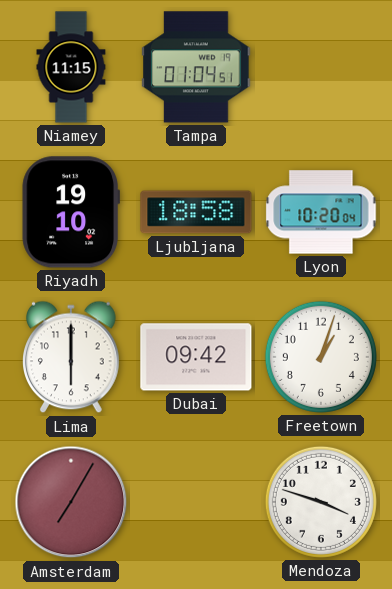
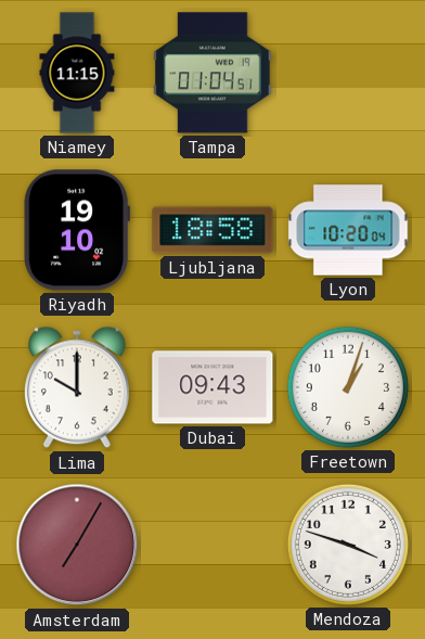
Lima: 6:00 -> 10:00 (78, 387)
Dubai: 09:42 -> 09:43 (212, 387)
